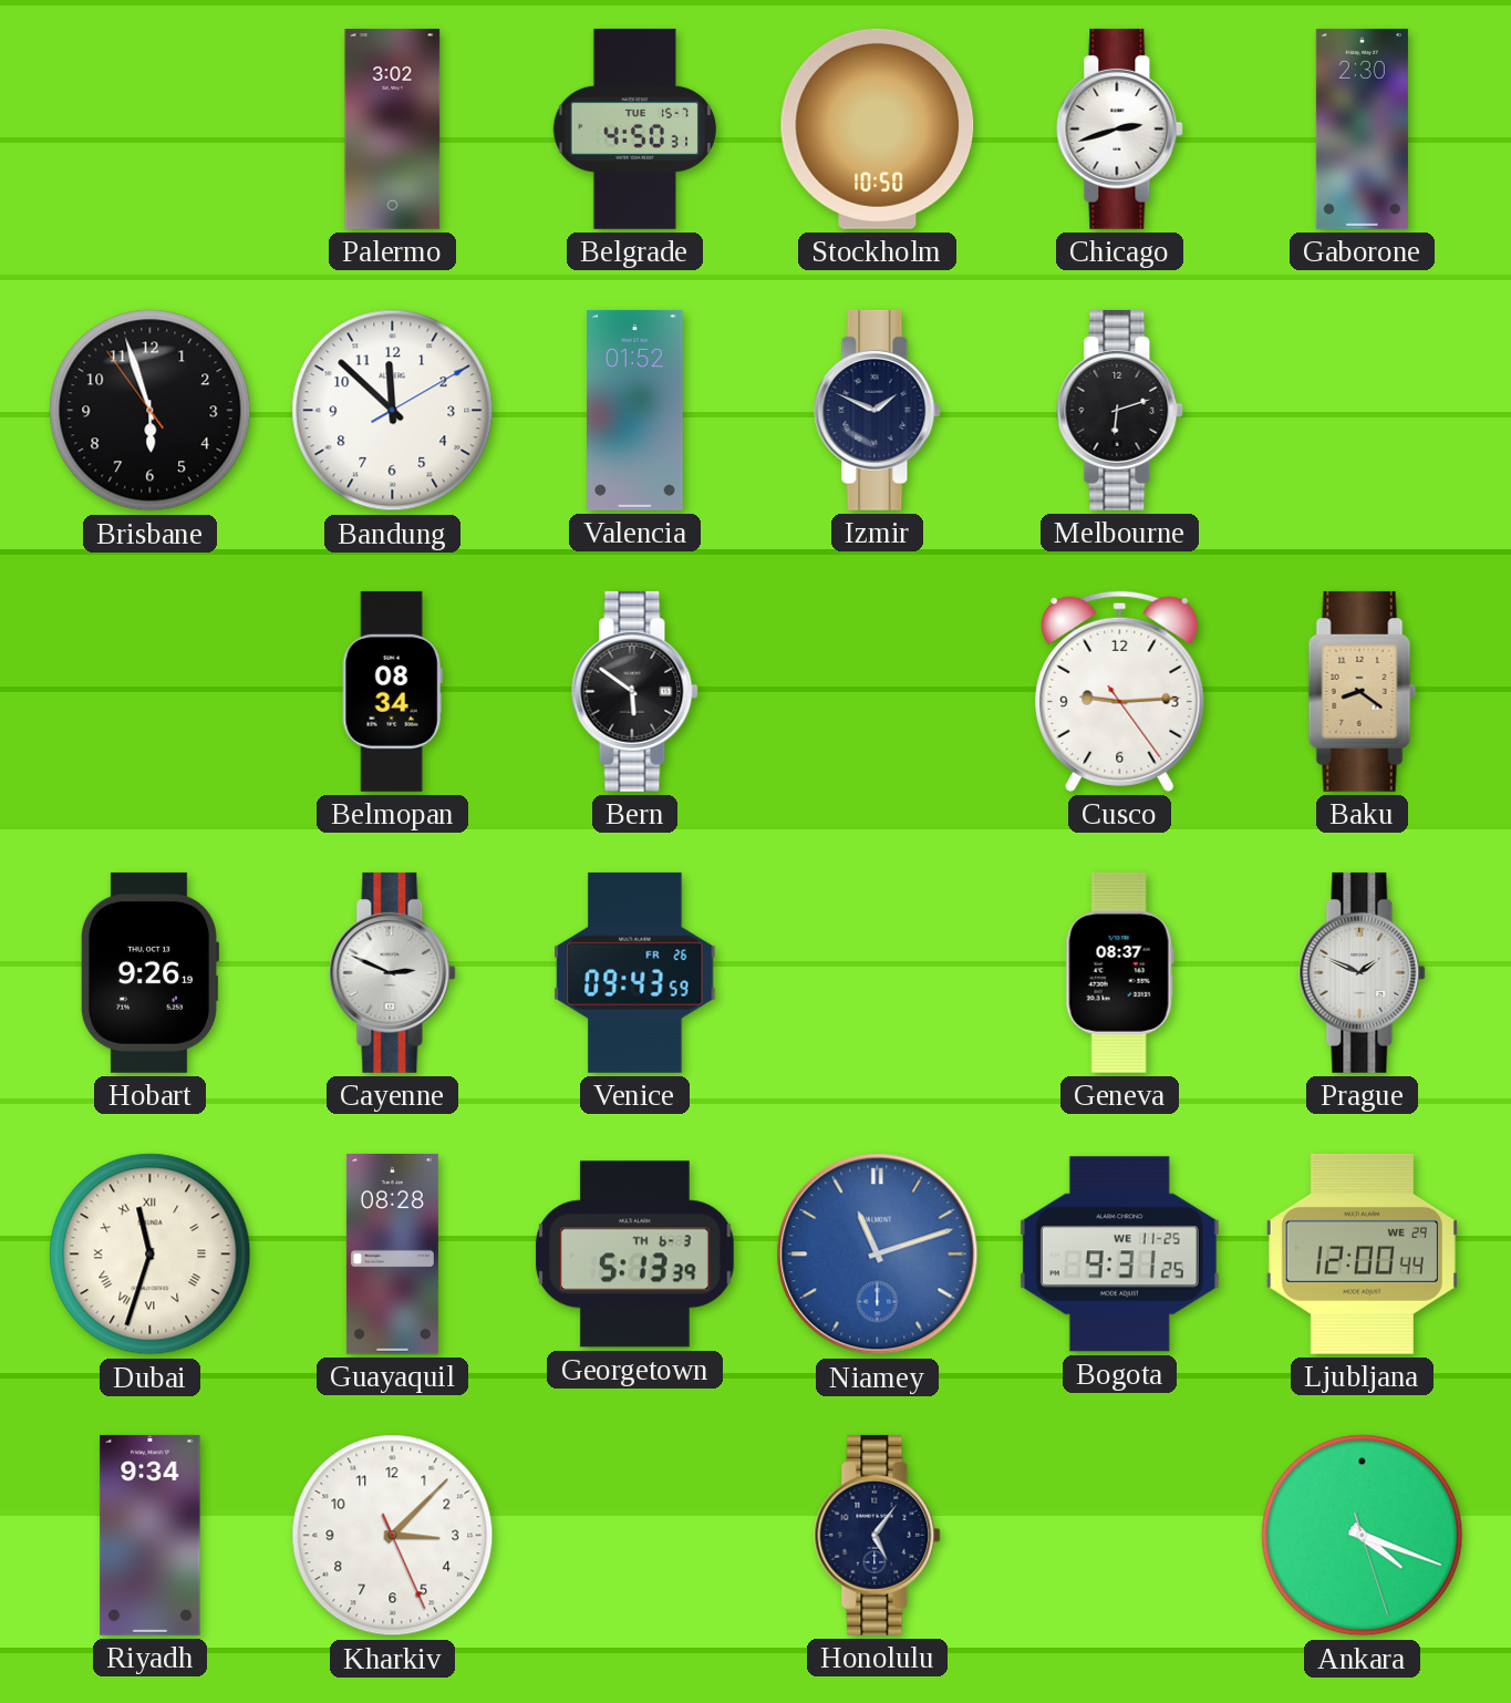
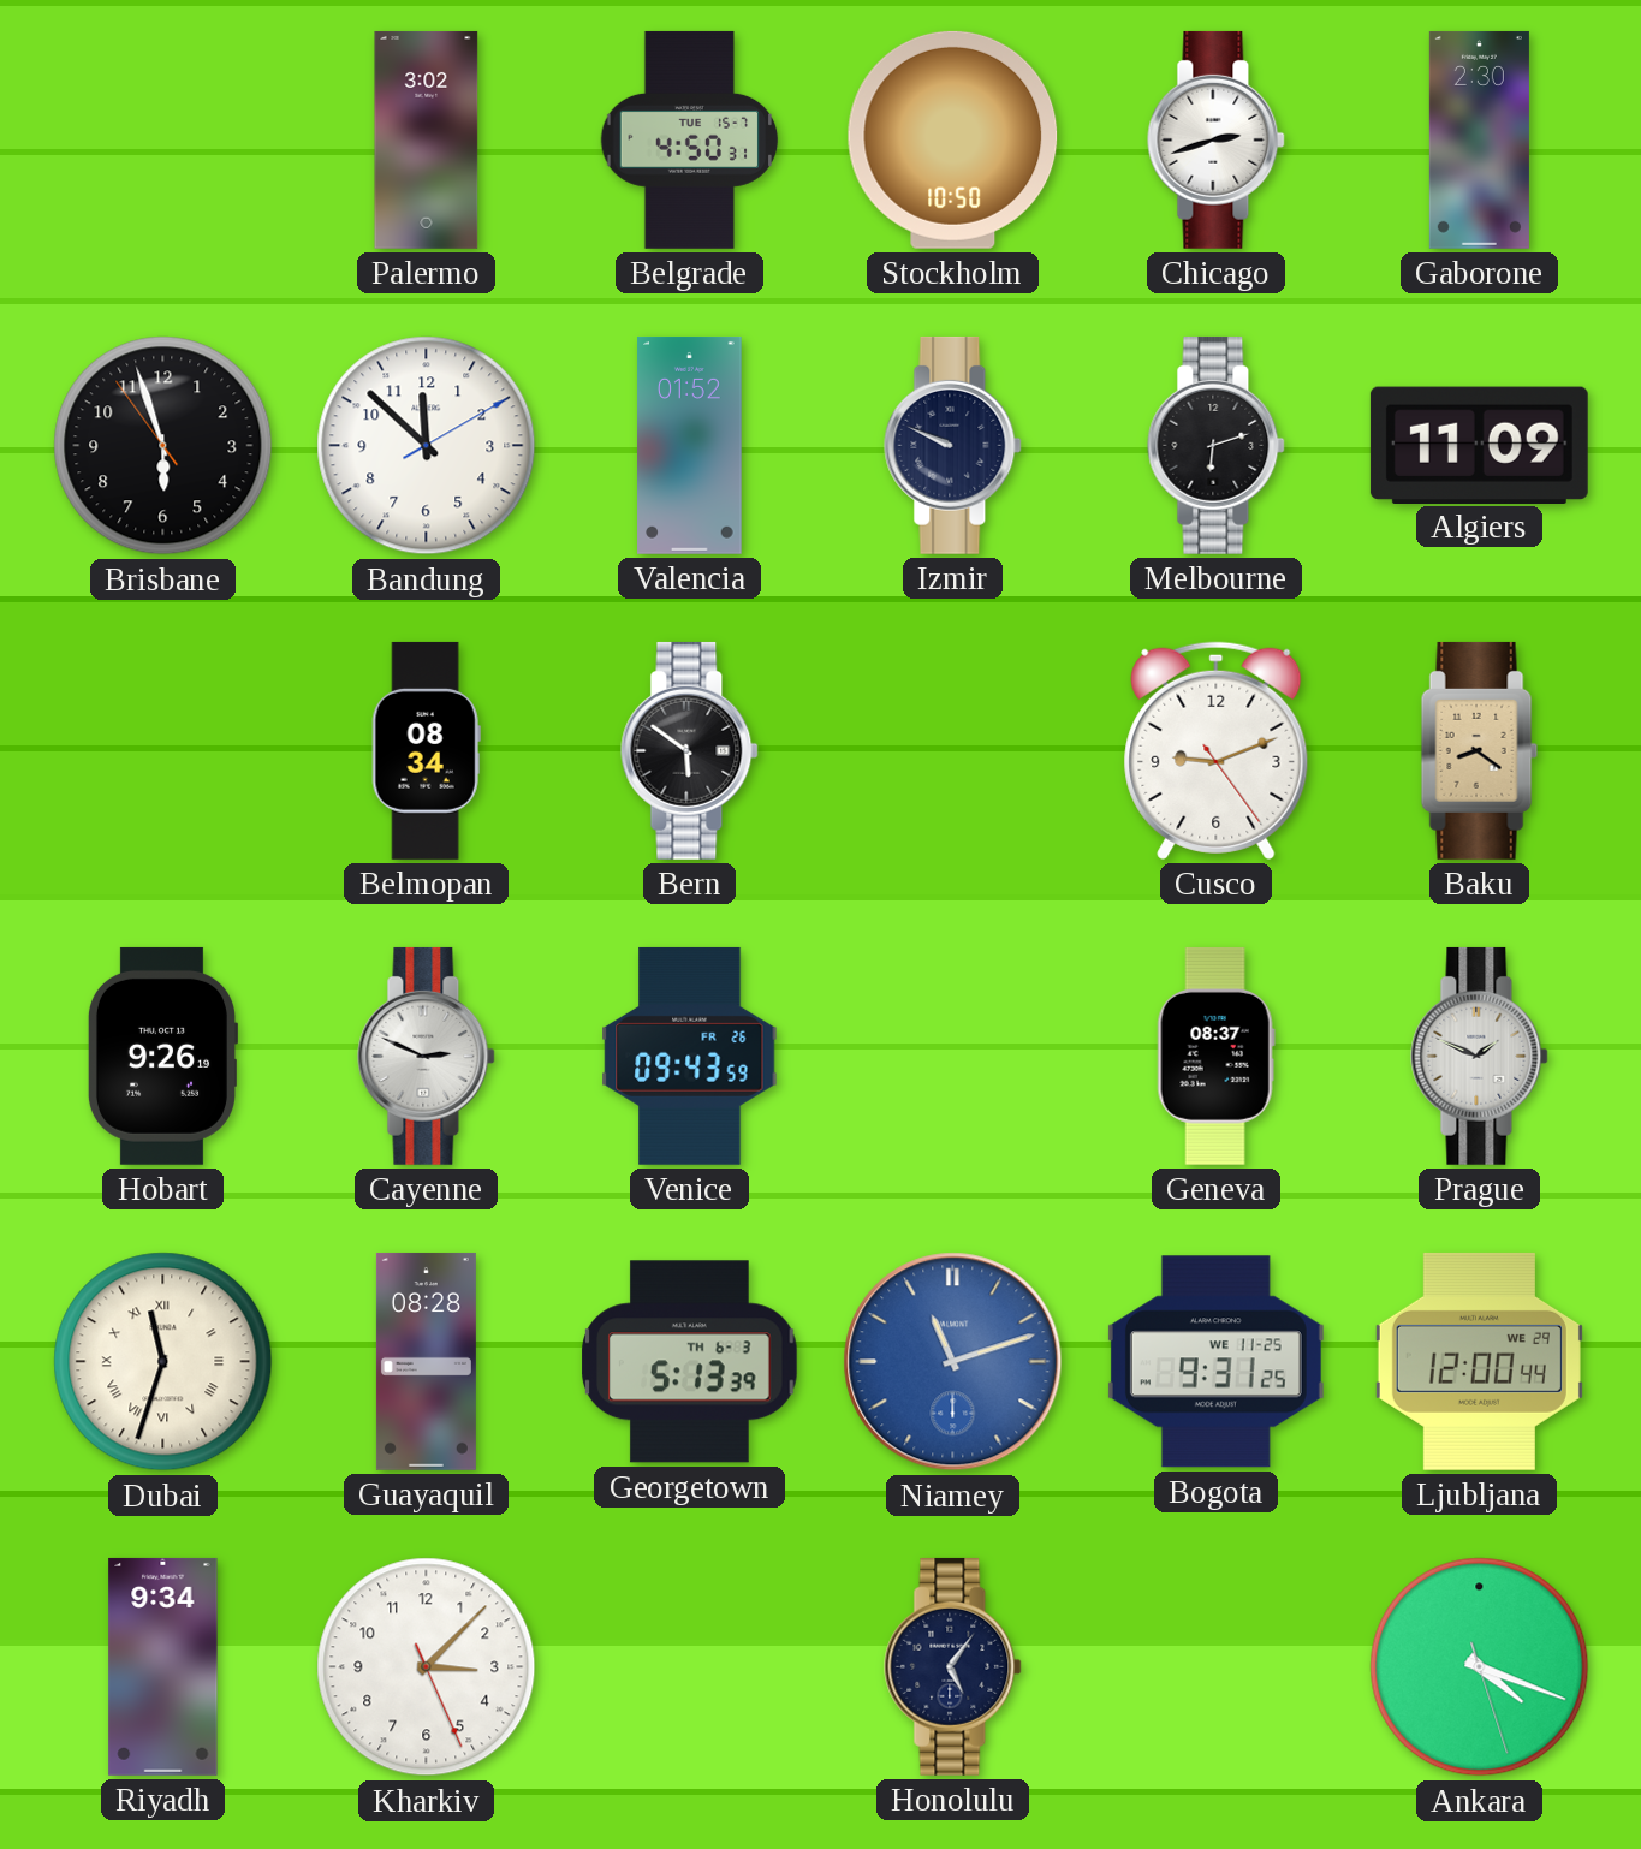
Izmir: 1:49 -> 9:49 (953, 445)
Algiers: none -> 11:09 (1479, 445)
Cusco: 9:14 -> 9:11 (1217, 750)
